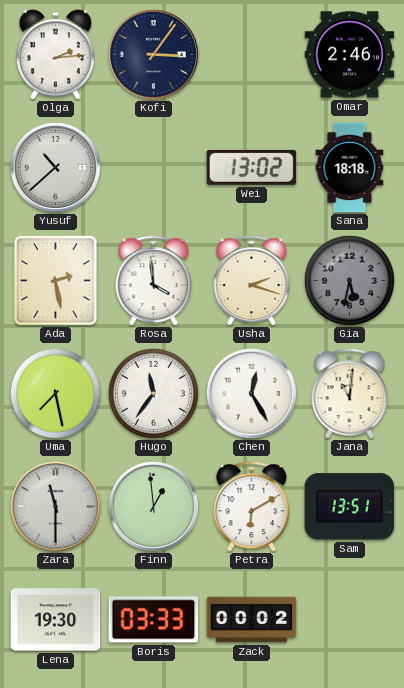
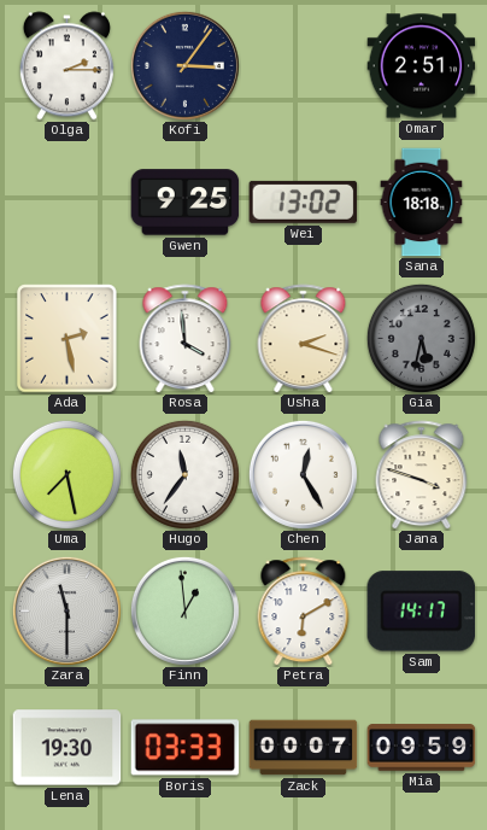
Olga: 2:14 -> 2:15 (66, 66)
Omar: 2:46 -> 2:51 (422, 66)
Yusuf: 10:38 -> none (55, 167)
Gwen: none -> 9:25 (186, 203)
Jana: 11:01 -> 3:48 (422, 475)
Sam: 13:51 -> 14:17 (422, 612)
Zack: 00:02 -> 00:07 (304, 748)
Mia: none -> 09:59 (422, 748)
